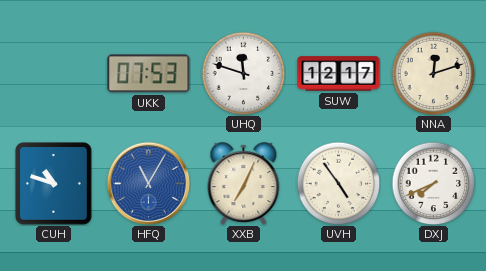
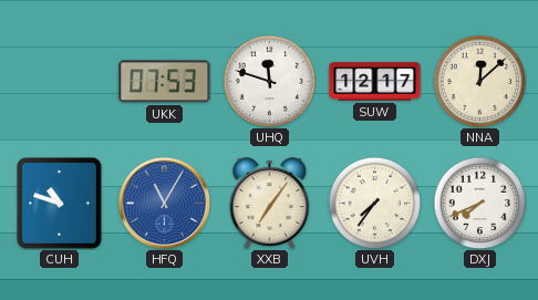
NNA: 12:12 -> 12:08 (479, 81)
XXB: 7:04 -> 7:06 (270, 203)
UVH: 4:54 -> 7:36 (374, 203)
